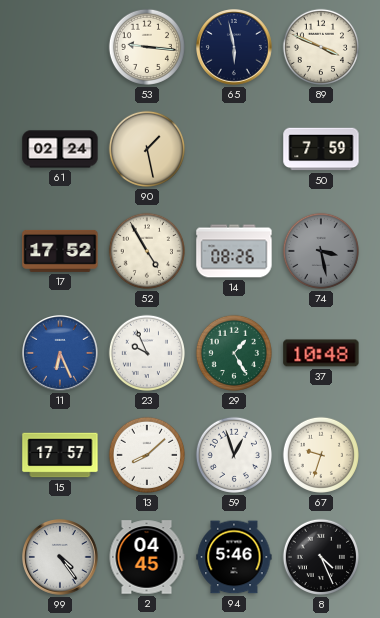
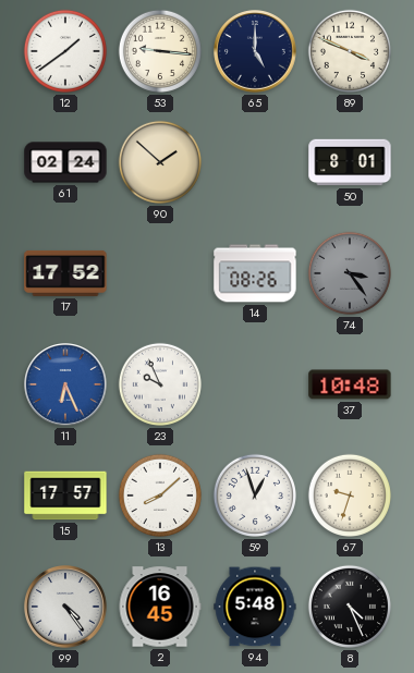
12: none -> 1:39 (65, 51)
65: 5:58 -> 5:00 (256, 52)
90: 1:28 -> 1:52 (160, 162)
50: 7:59 -> 8:01 (350, 162)
52: 4:55 -> none (147, 251)
74: 3:28 -> 3:24 (350, 273)
29: 1:25 -> none (234, 353)
2: 04:45 -> 16:45 (160, 607)
94: 5:46 -> 5:48 (255, 607)
